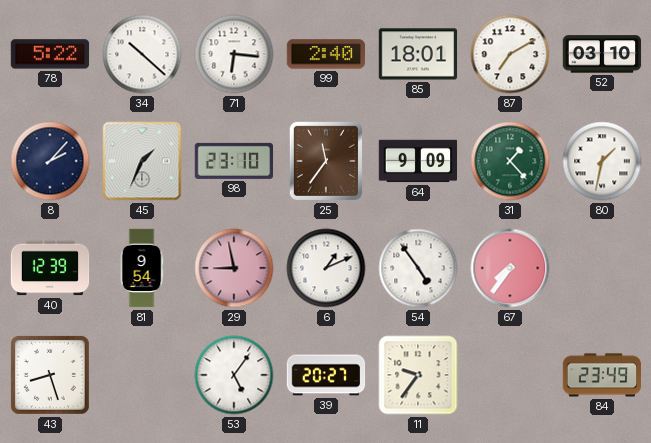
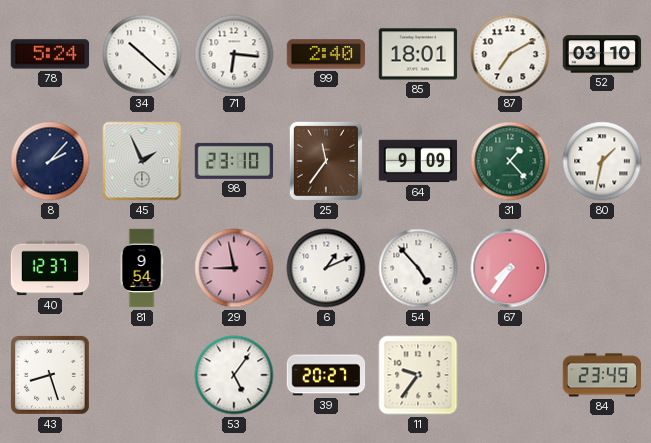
78: 5:22 -> 5:24 (50, 54)
45: 1:34 -> 1:56 (142, 161)
40: 12:39 -> 12:37 (50, 268)
54: 4:54 -> 4:53 (418, 268)
